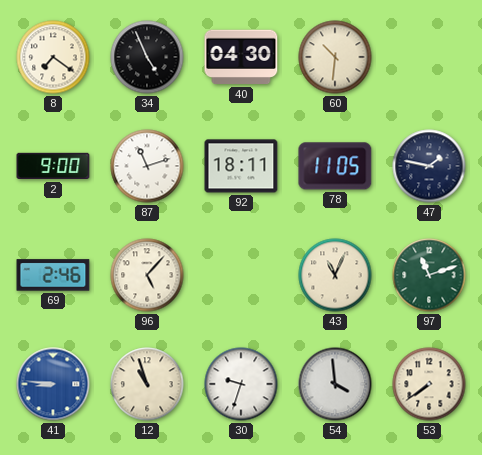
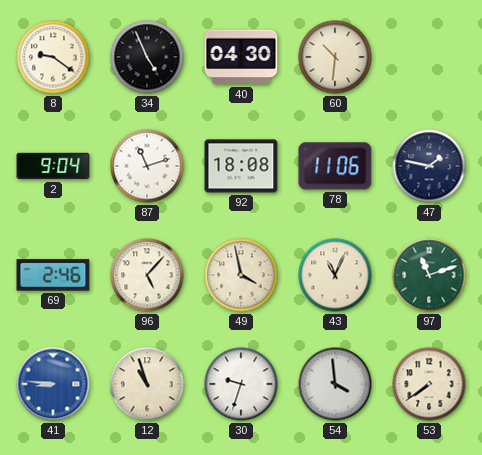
8: 7:21 -> 9:21 (53, 57)
2: 9:00 -> 9:04 (53, 166)
92: 18:11 -> 18:08 (241, 166)
78: 11:05 -> 11:06 (335, 166)
49: none -> 3:58 (241, 275)
